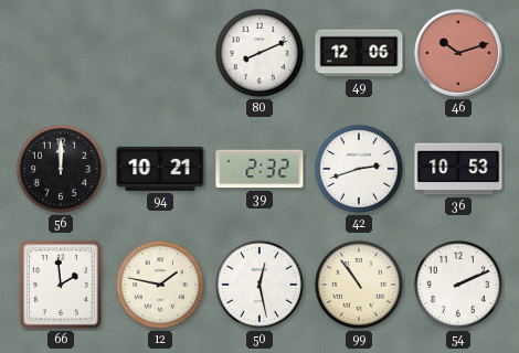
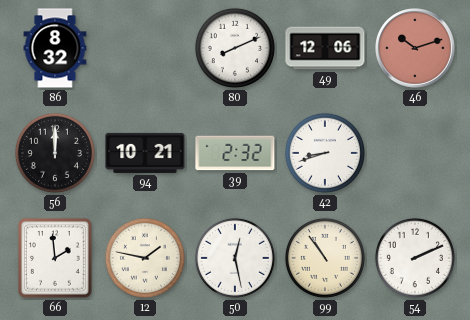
86: none -> 8:32 (55, 48)
42: 2:42 -> 8:42 (325, 153)
36: 10:53 -> none (458, 169)
